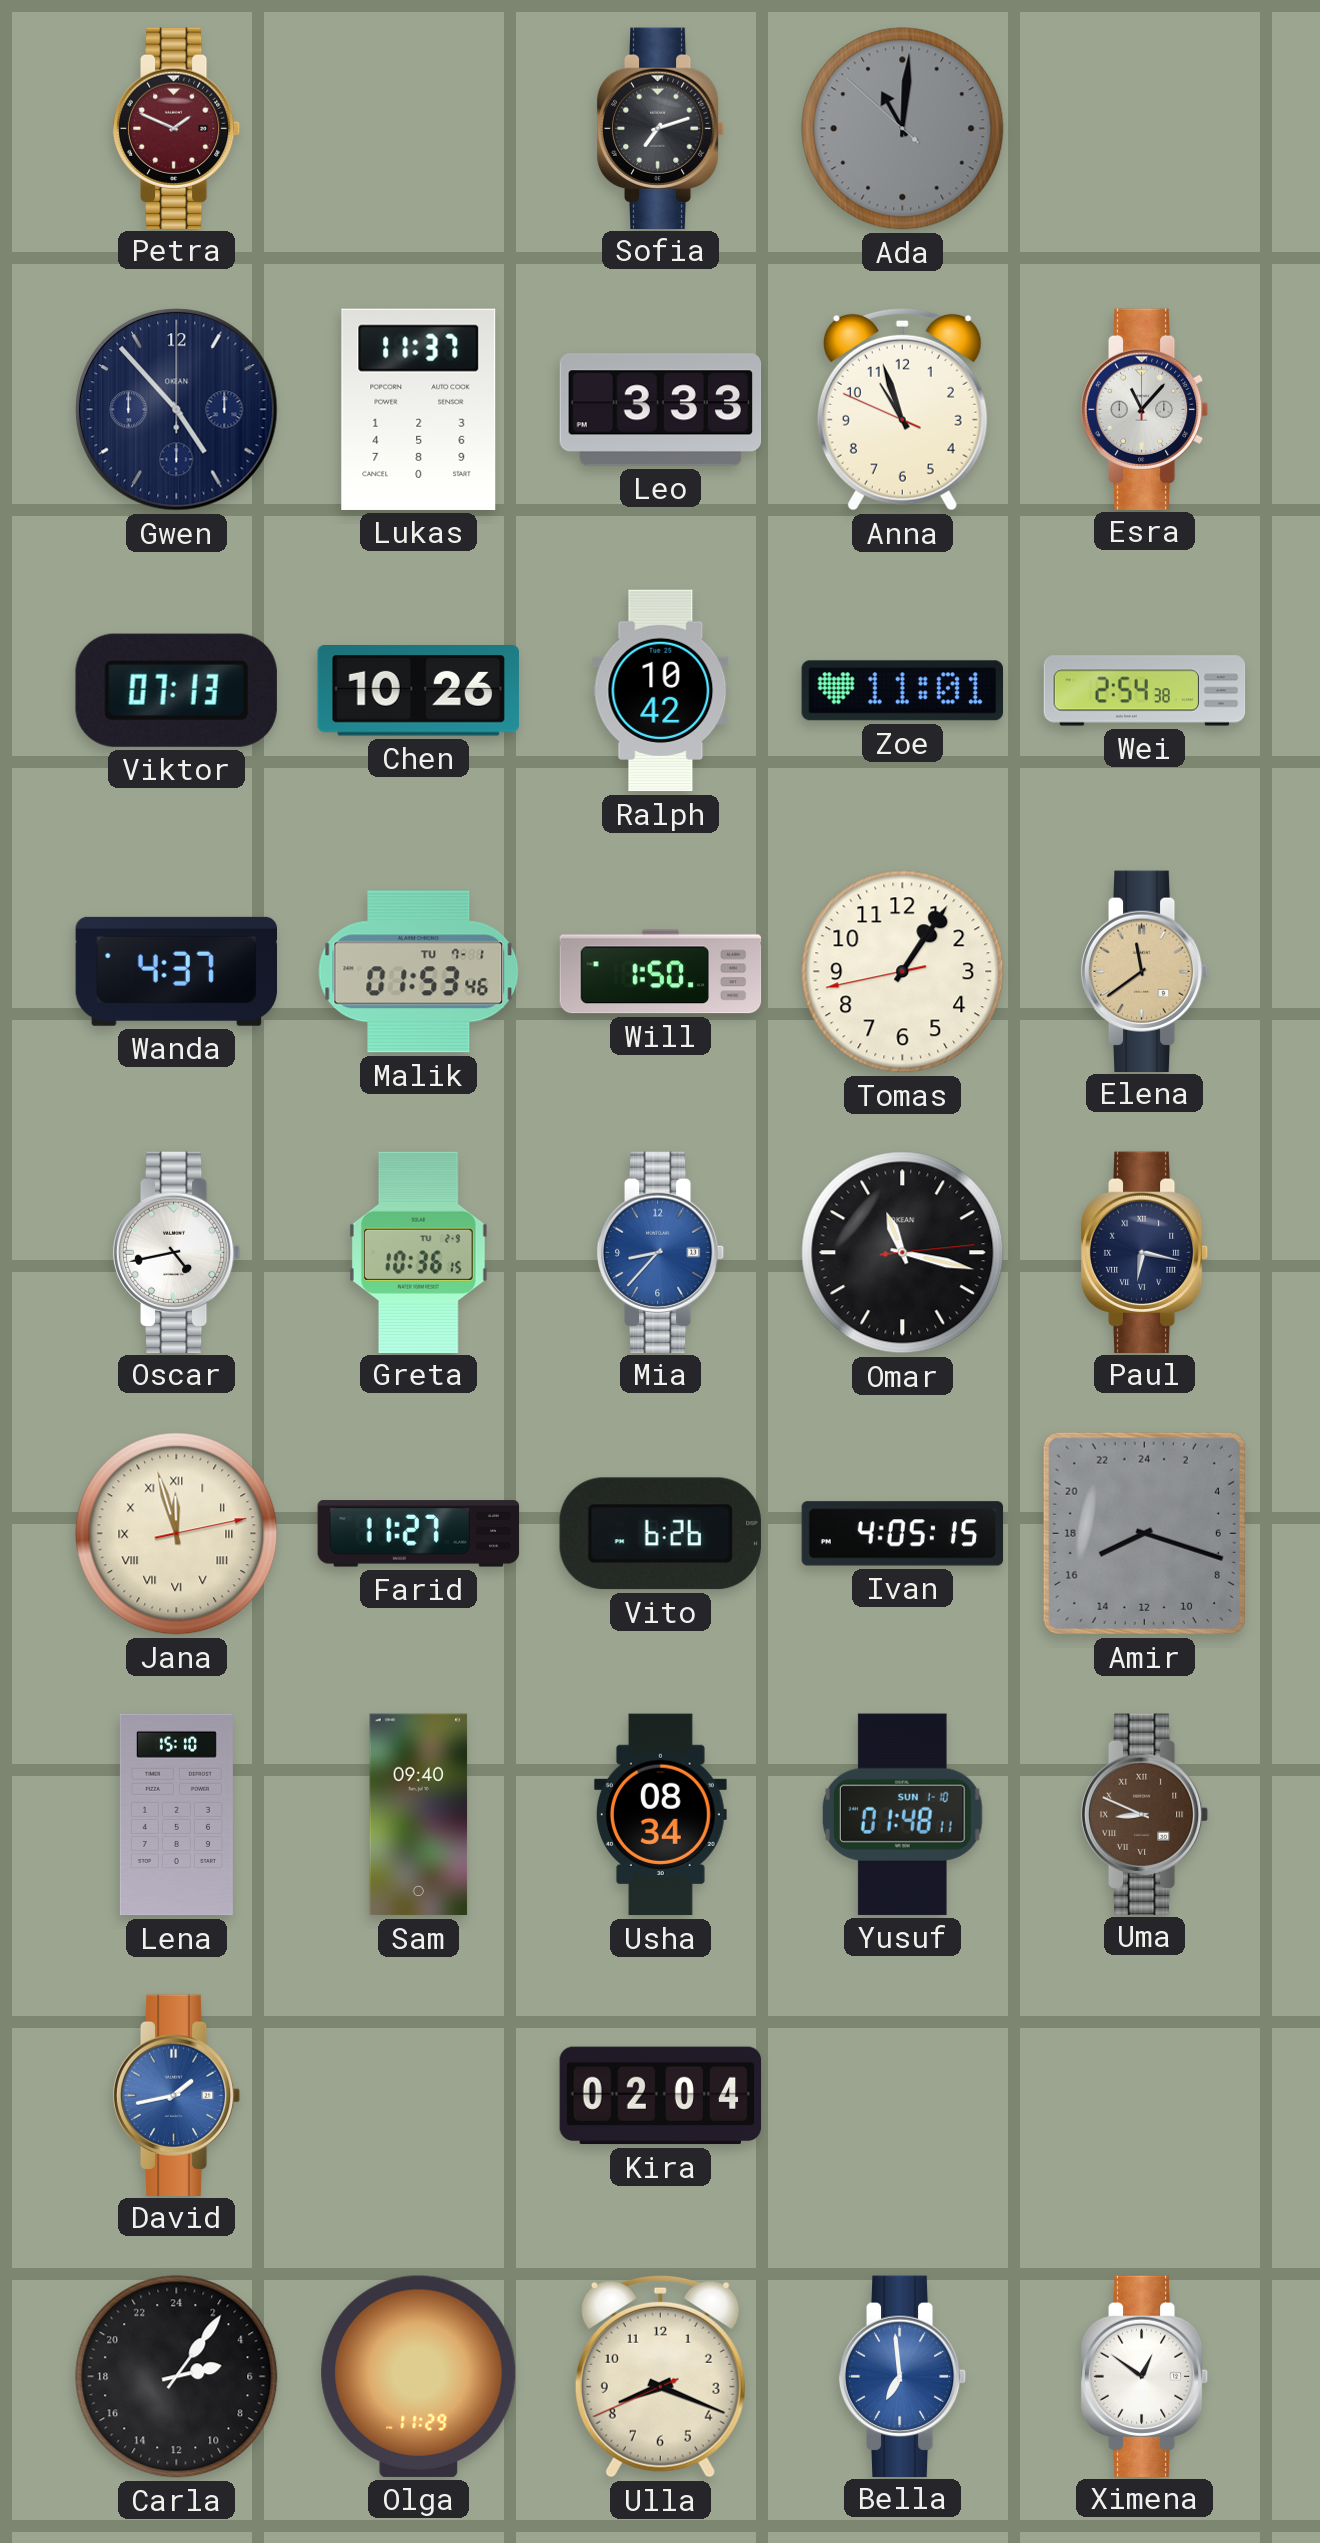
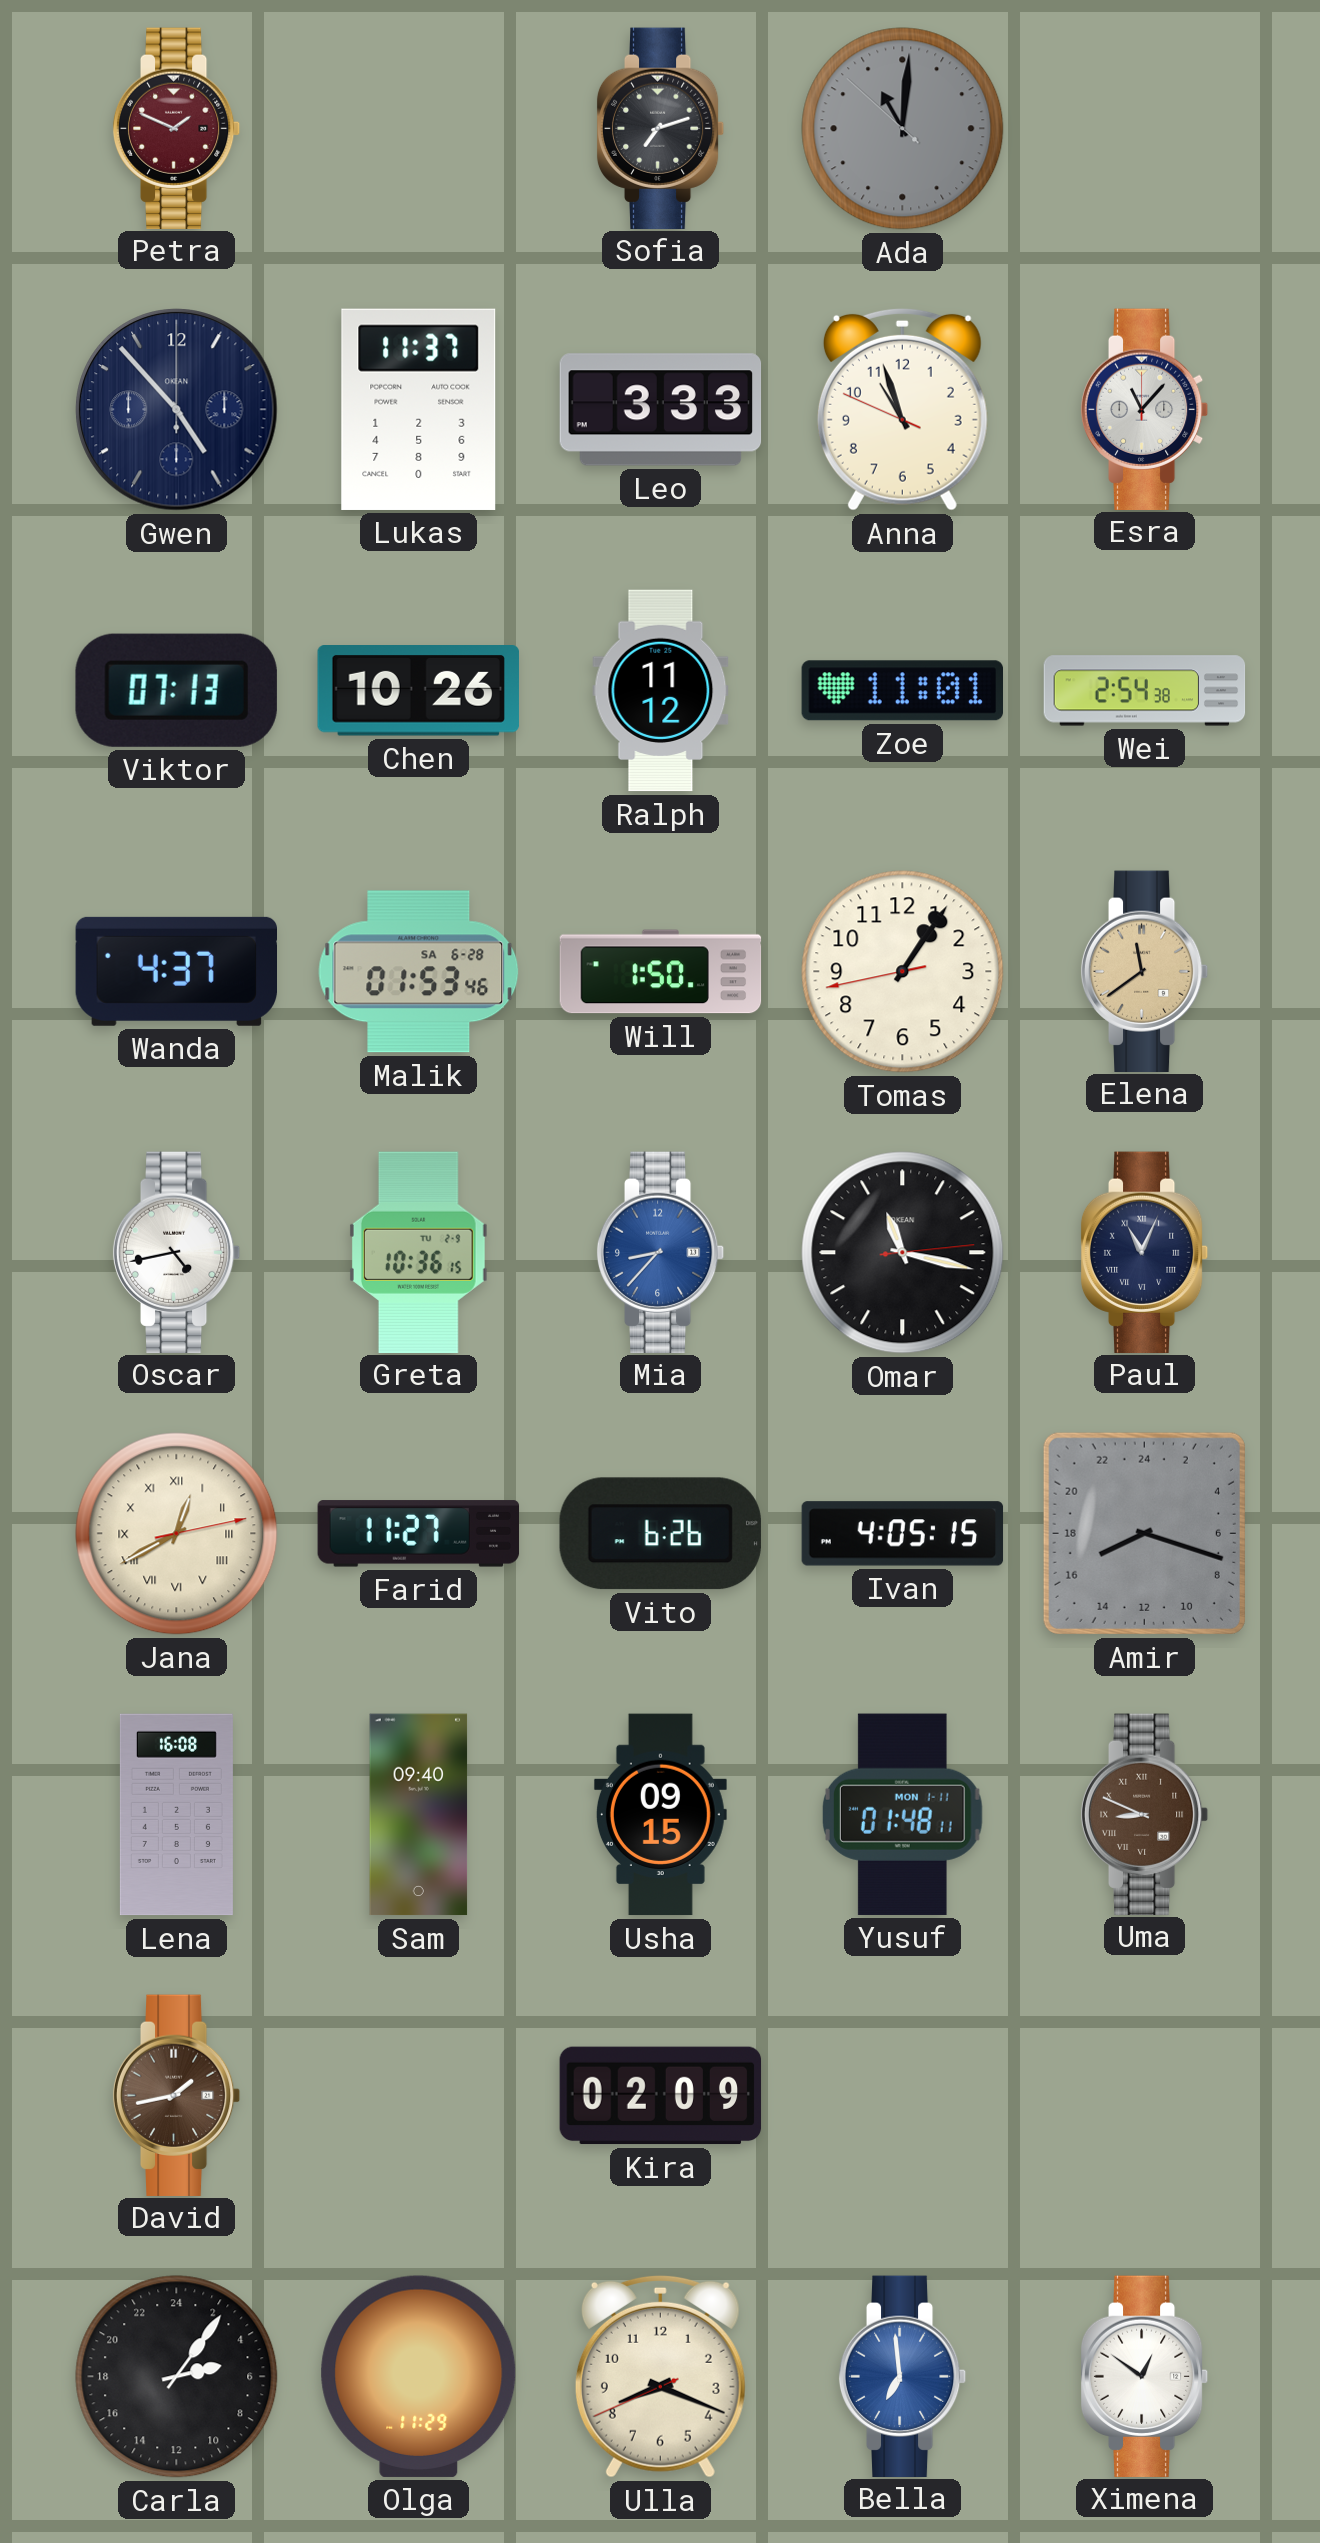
Ralph: 10:42 -> 11:12 (661, 691)
Malik date: TU 7-1 -> SA 6-28 (419, 972)
Paul: 6:17 -> 11:04 (1145, 1252)
Jana: 11:57 -> 12:40 (177, 1534)
Lena: 15:10 -> 16:08 (176, 1815)
Usha: 08:34 -> 09:15 (660, 1815)
Yusuf date: SUN 1-10 -> MON 1-11 (902, 1814)
David dial: blue -> brown (177, 2095)
Kira: 02:04 -> 02:09 (661, 2096)
